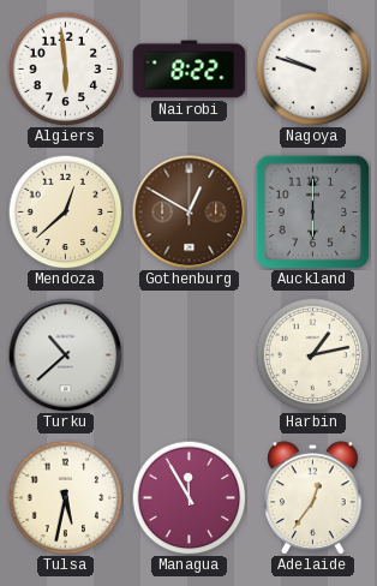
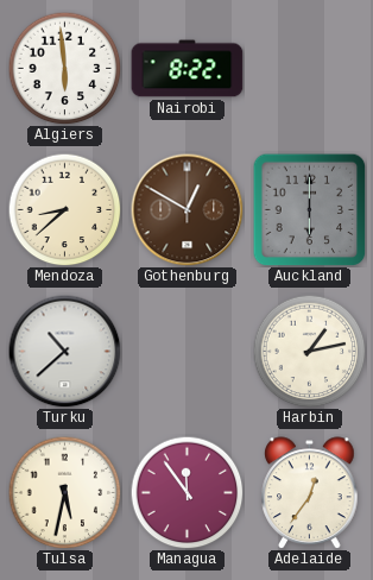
Nagoya: 9:48 -> none (312, 68)
Mendoza: 12:38 -> 8:38 (64, 209)
Managua: 11:55 -> 11:54 (186, 492)
